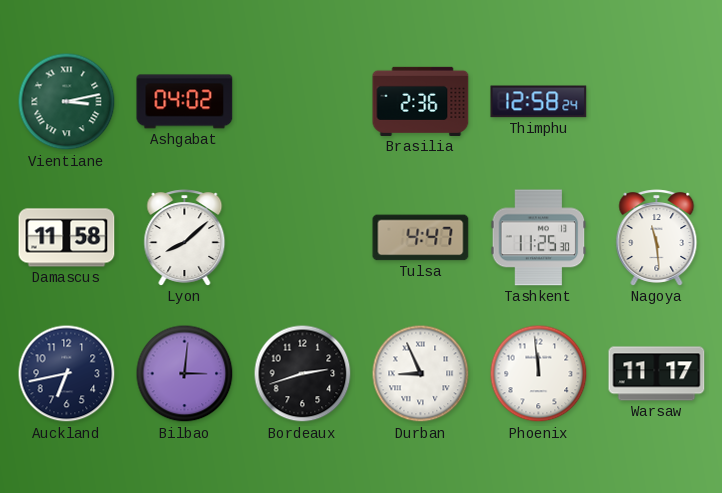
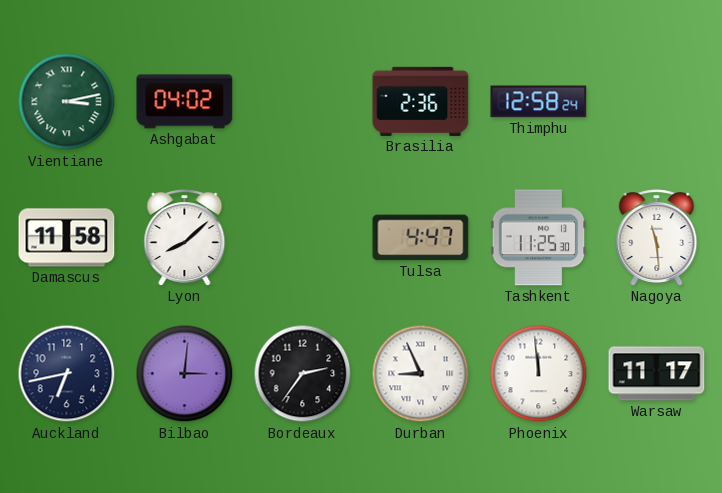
Bordeaux: 2:42 -> 2:36 (303, 374)
